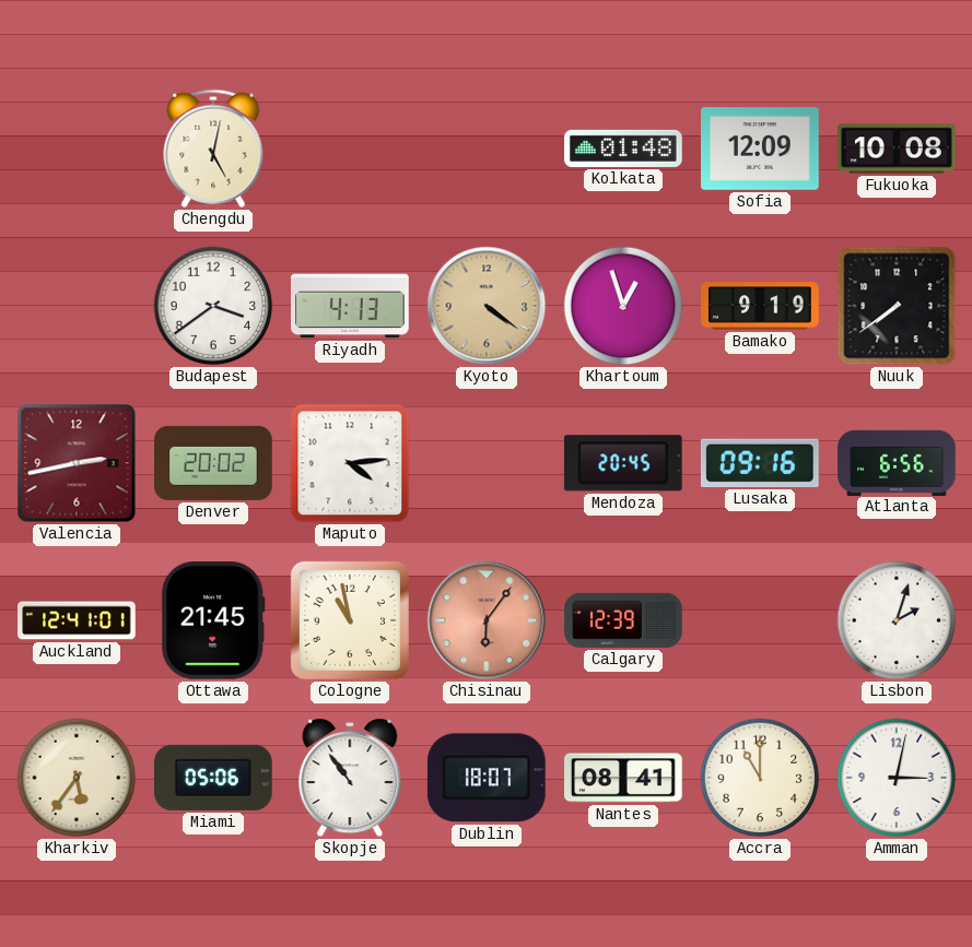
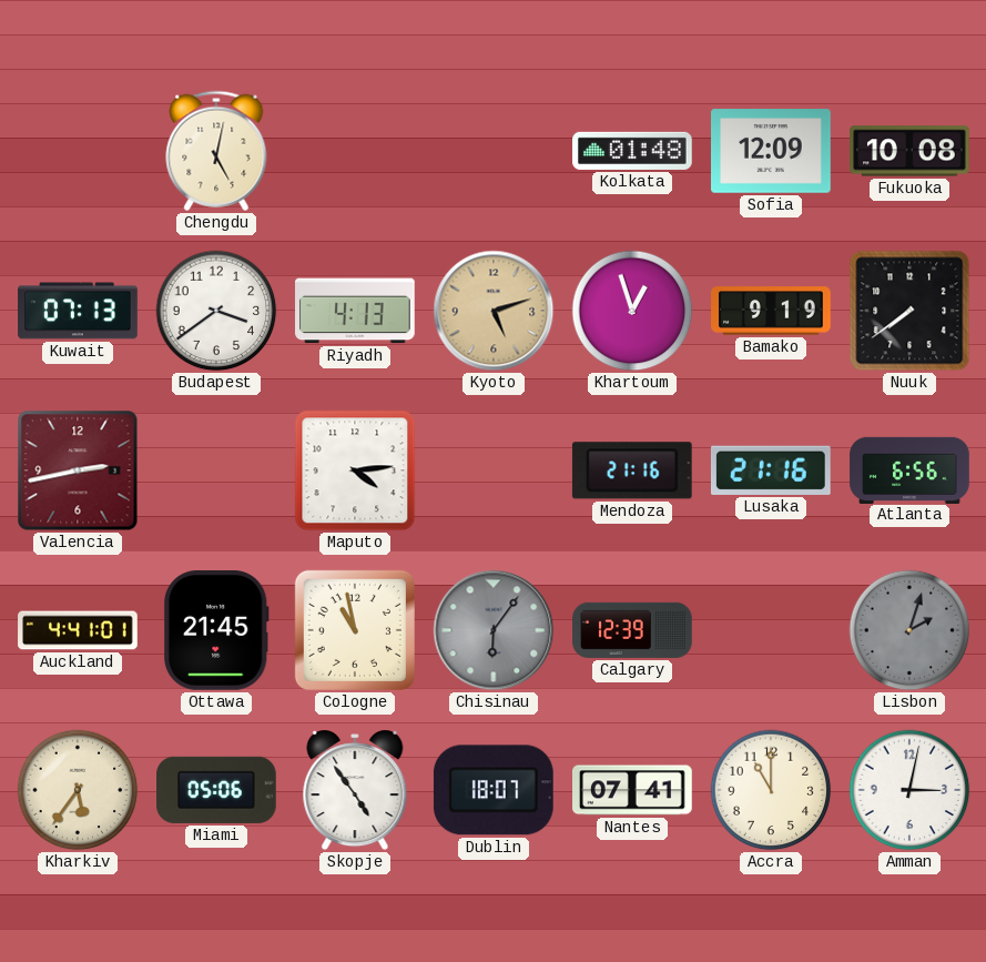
Kuwait: none -> 07:13 (78, 311)
Kyoto: 4:21 -> 5:12 (494, 311)
Denver: 20:02 -> none (213, 463)
Mendoza: 20:45 -> 21:16 (632, 470)
Lusaka: 09:16 -> 21:16 (771, 470)
Auckland: 12:41 -> 4:41 (78, 630)
Chisinau dial: salmon -> grey (494, 630)
Lisbon dial: white -> grey (909, 630)
Skopje: 10:54 -> 4:54 (355, 790)
Nantes: 08:41 -> 07:41 (632, 790)
